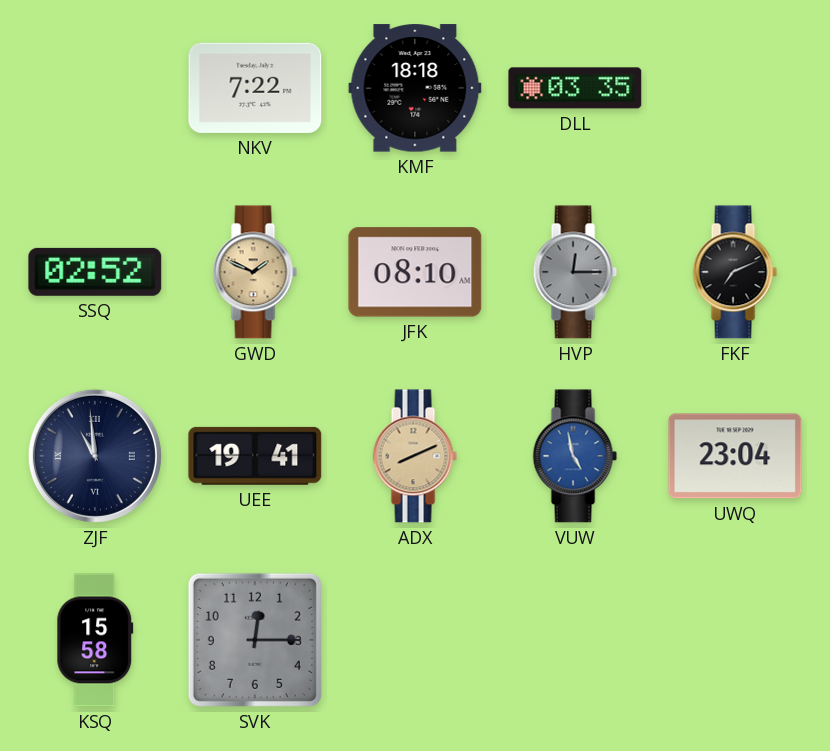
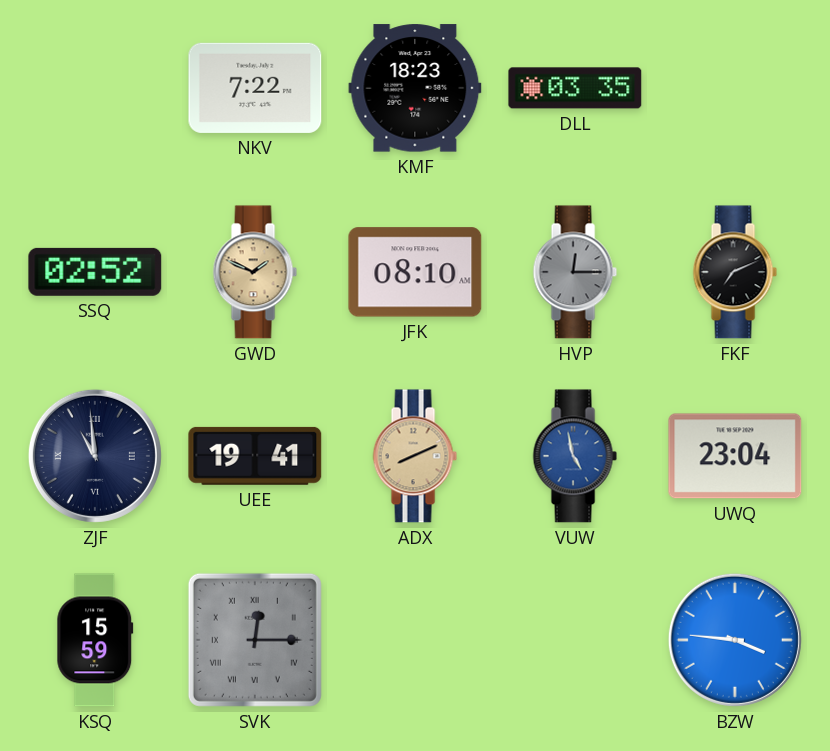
KMF: 18:18 -> 18:23 (415, 88)
KSQ: 15:58 -> 15:59 (95, 640)
SVK numerals: Arabic -> Roman (255, 640)
BZW: none -> 3:46 (735, 640)
